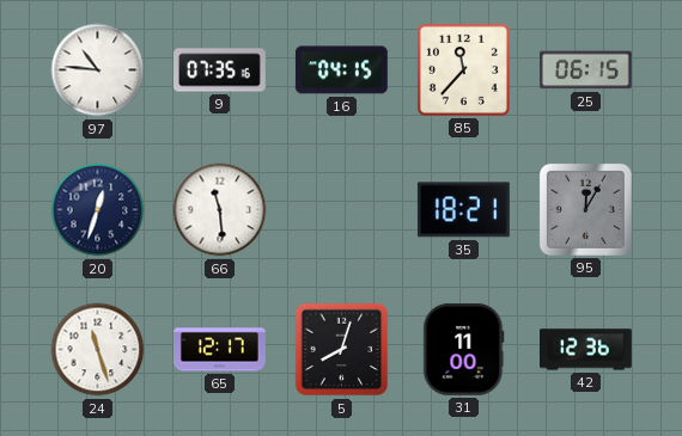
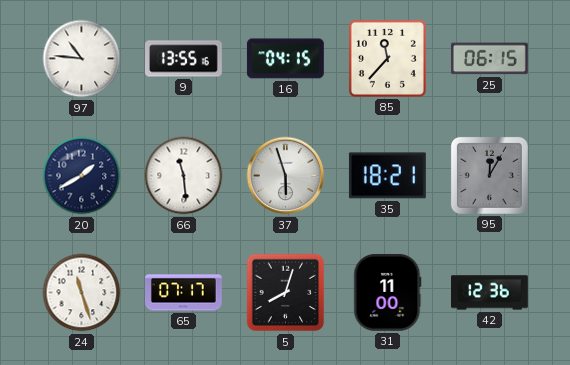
9: 07:35 -> 13:55 (184, 59)
20: 12:33 -> 1:40 (82, 176)
37: none -> 5:57 (286, 176)
65: 12:17 -> 07:17 (184, 293)
